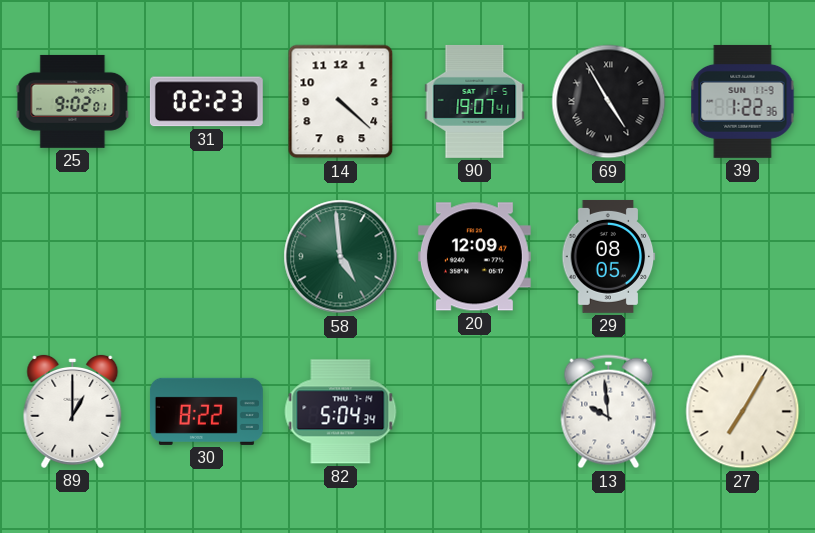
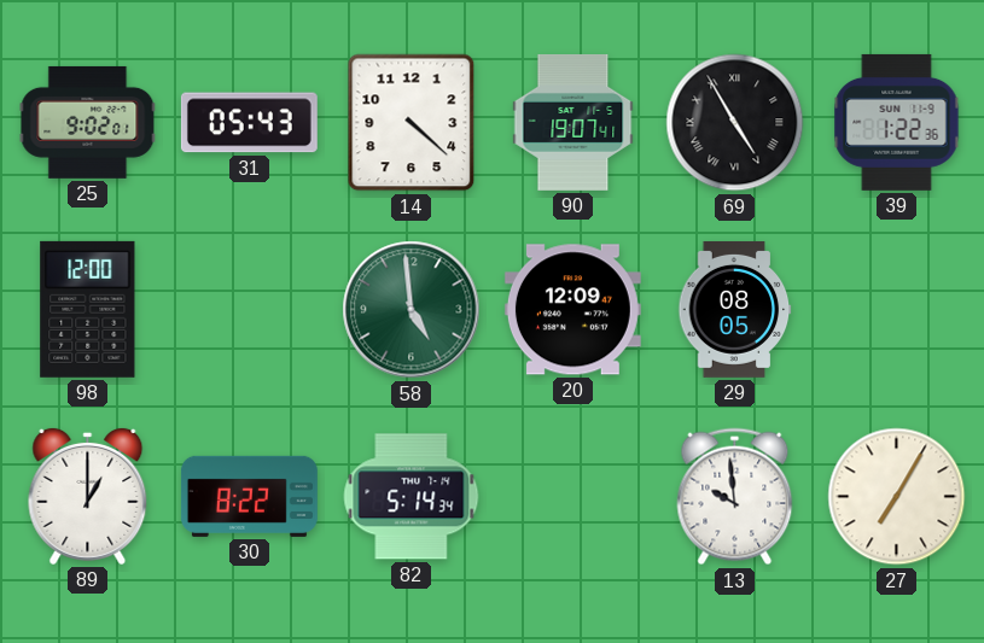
31: 02:23 -> 05:43 (249, 123)
98: none -> 12:00 (88, 309)
82: 5:04 -> 5:14 (412, 497)
